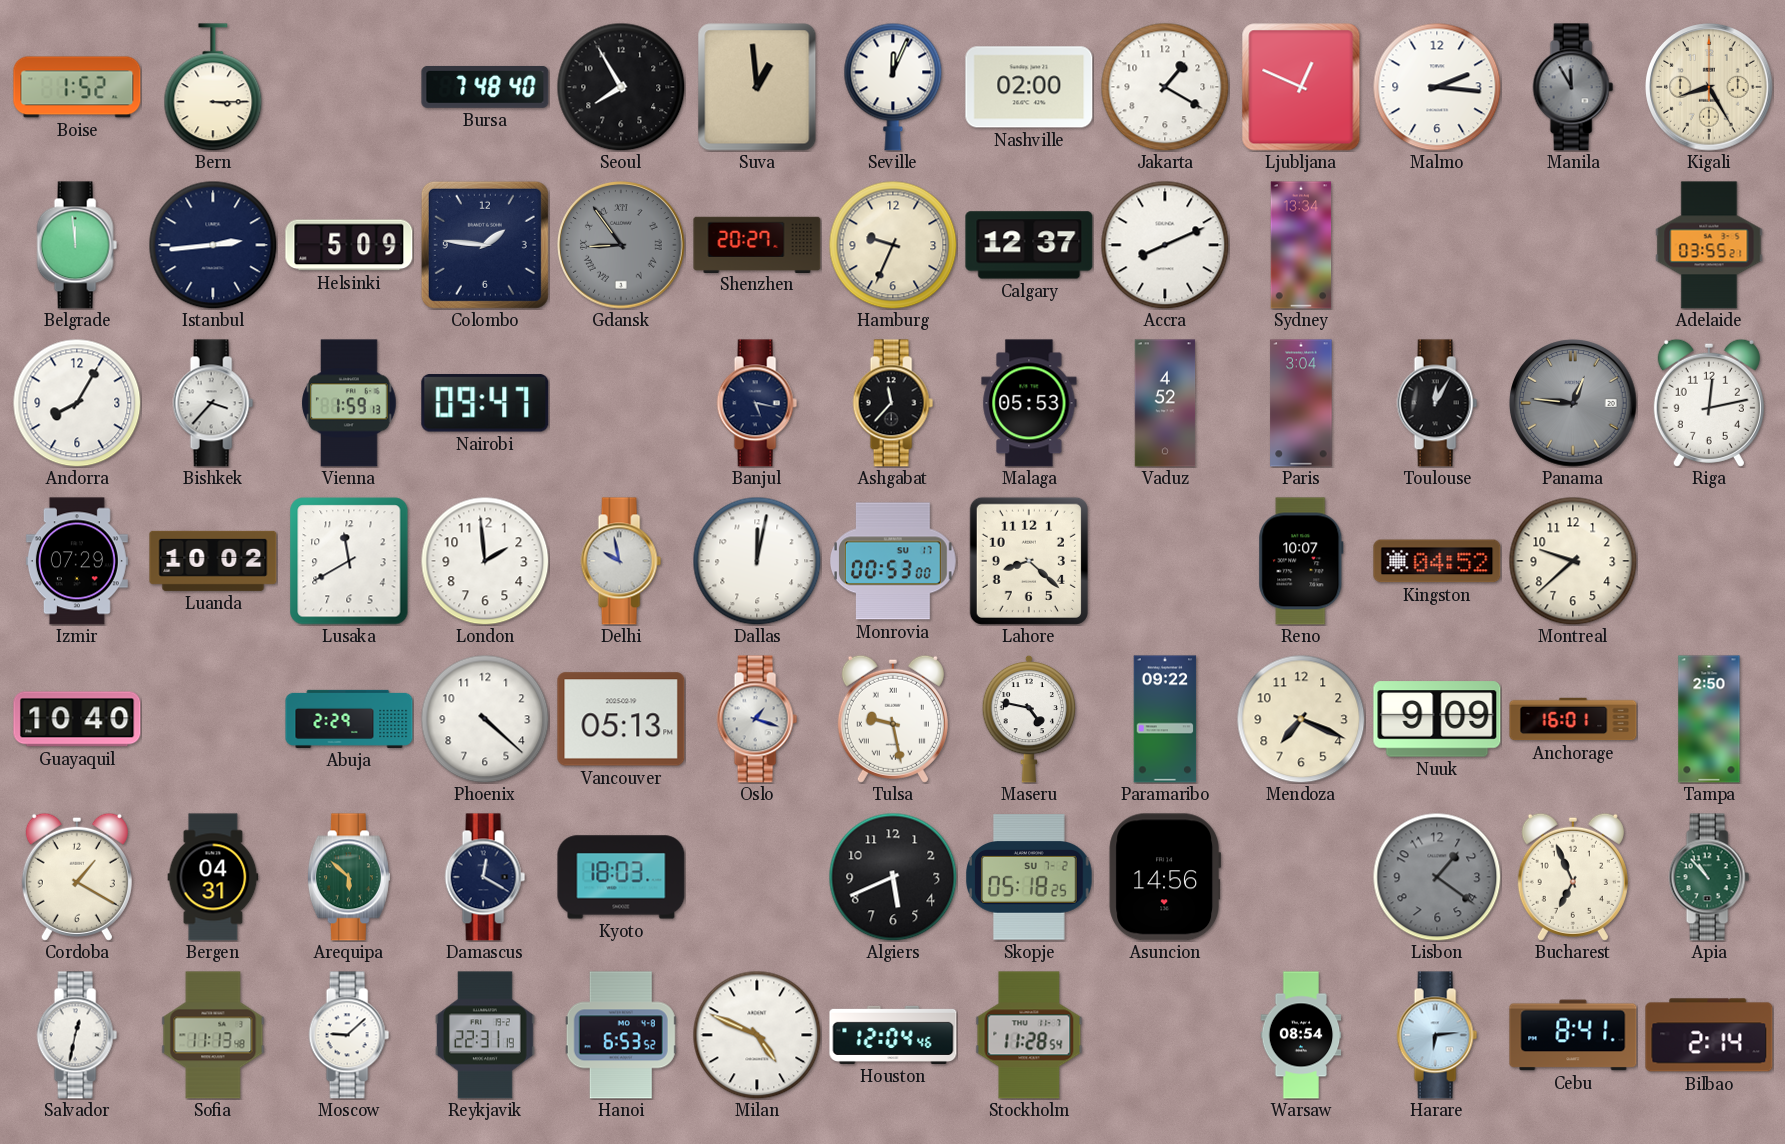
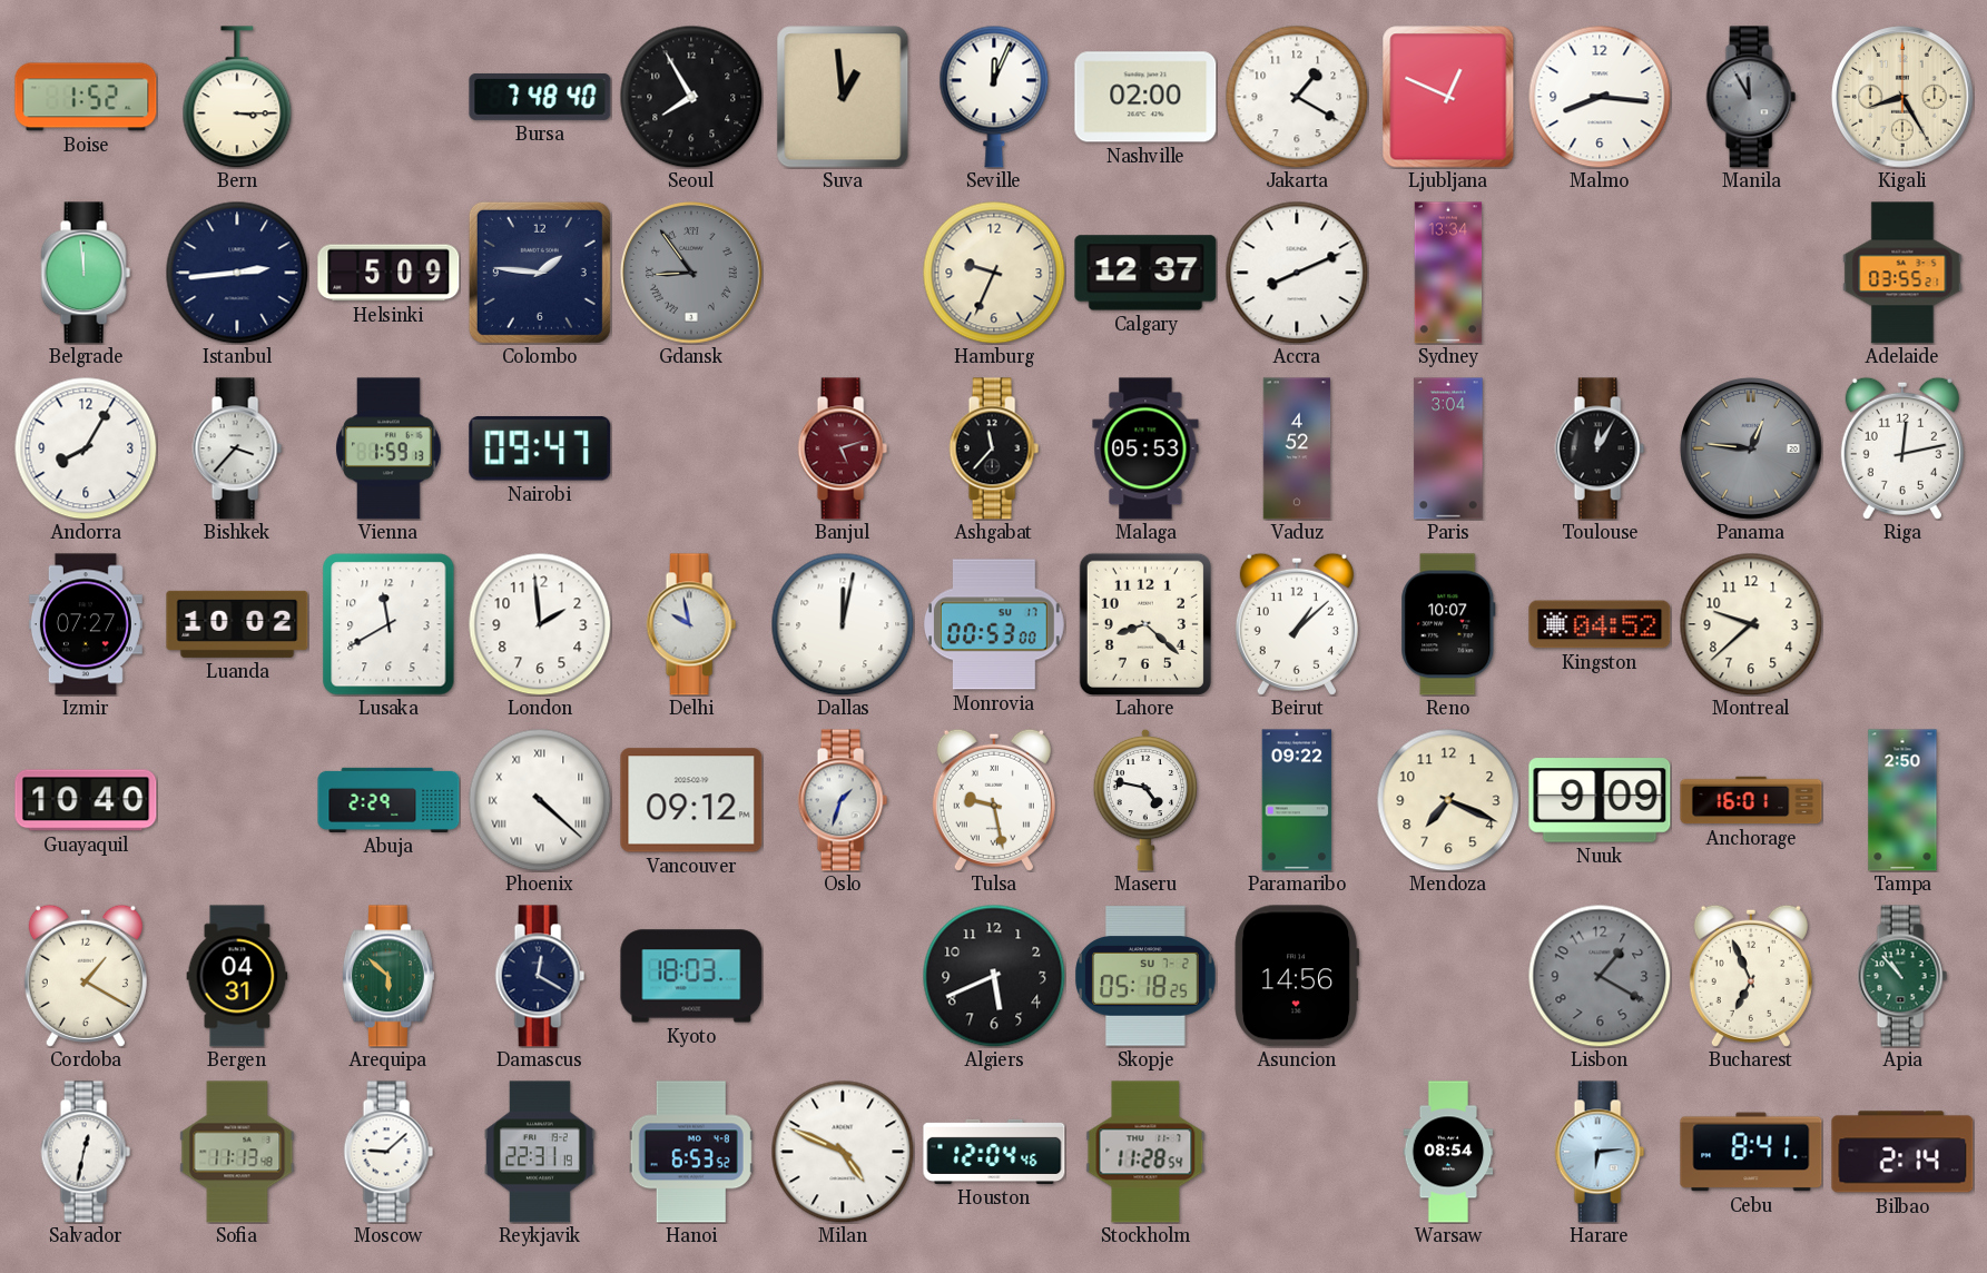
Malmo: 2:16 -> 8:16 (1600, 97)
Shenzhen: 20:27 -> none (757, 244)
Banjul: 5:17 -> 5:12 (843, 448)
Banjul dial: navy -> burgundy (843, 448)
Izmir: 07:29 -> 07:27 (86, 624)
Beirut: none -> 1:08 (1297, 624)
Phoenix numerals: Arabic -> Roman (540, 800)
Vancouver: 05:13 -> 09:12 (691, 800)
Oslo: 1:18 -> 1:33 (843, 800)
Lisbon: 1:21 -> 1:20 (1600, 976)
